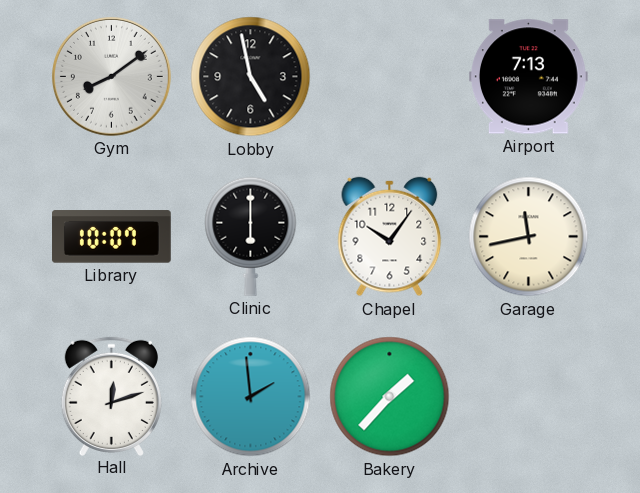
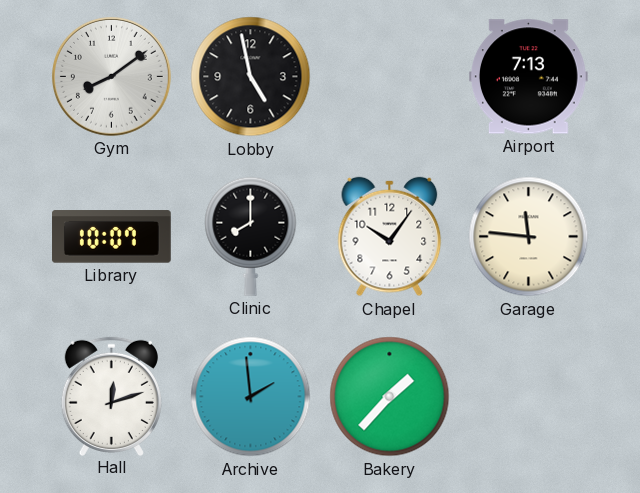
Clinic: 6:00 -> 8:00 (251, 236)
Garage: 11:43 -> 11:46 (529, 237)
